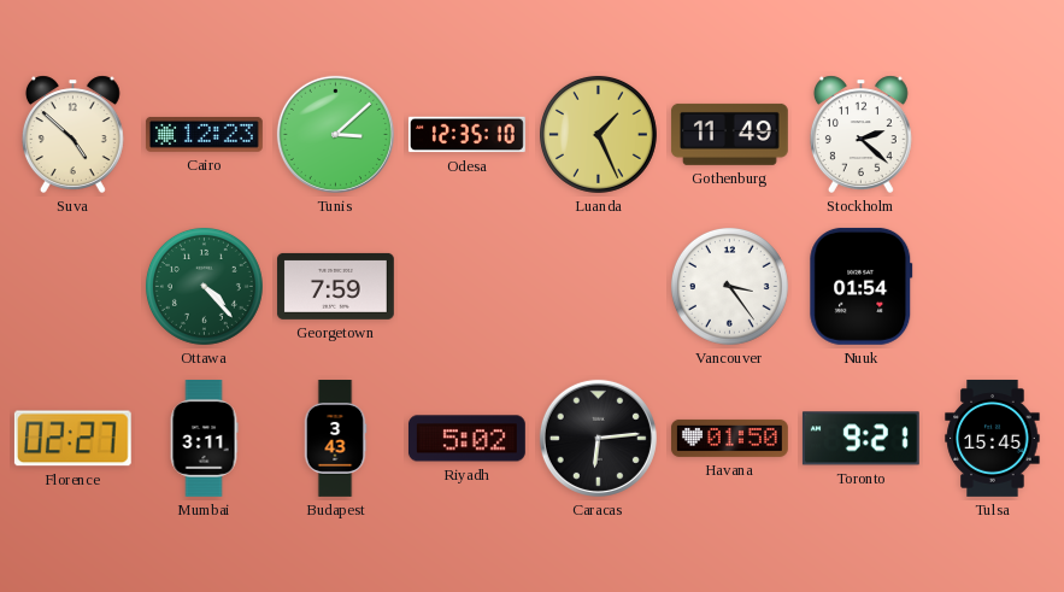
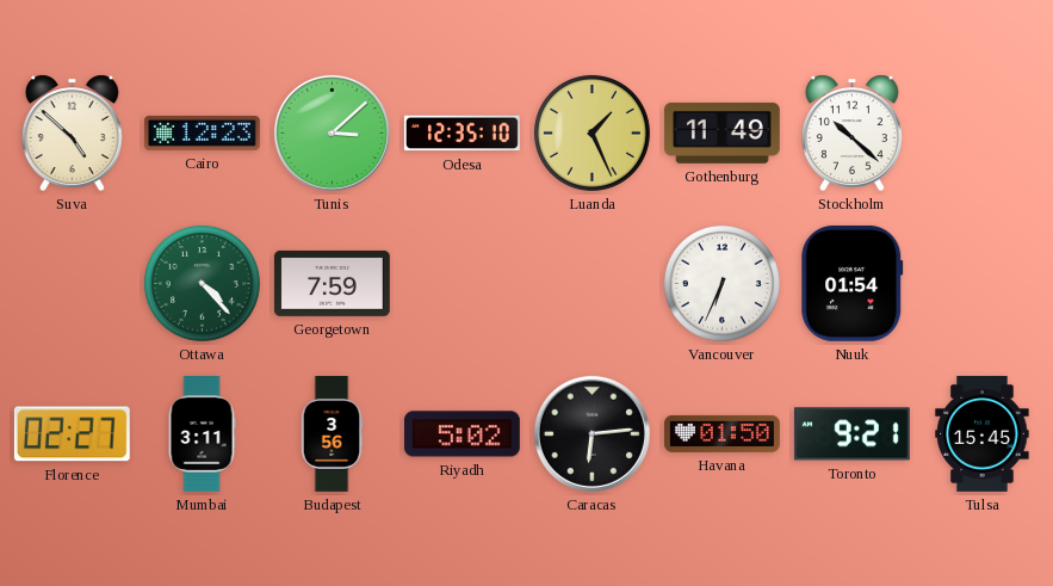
Stockholm: 2:22 -> 10:22 (851, 132)
Vancouver: 3:24 -> 6:34 (721, 283)
Budapest: 3:43 -> 3:56 (332, 434)
